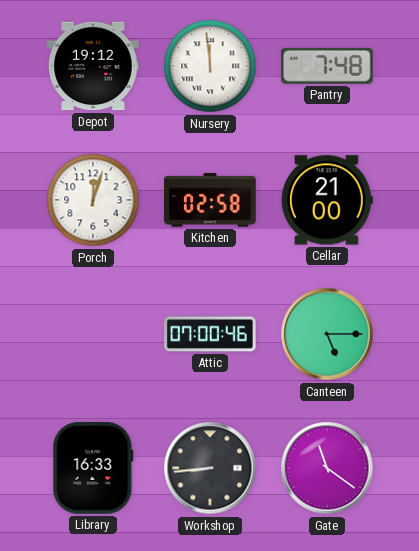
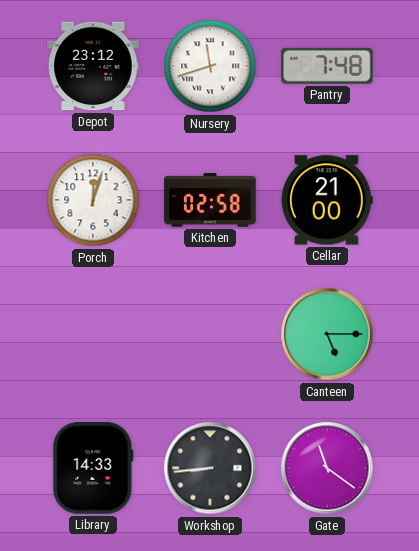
Depot: 19:12 -> 23:12 (93, 66)
Nursery: 11:59 -> 11:42 (210, 66)
Attic: 07:00 -> none (210, 334)
Library: 16:33 -> 14:33 (93, 468)
